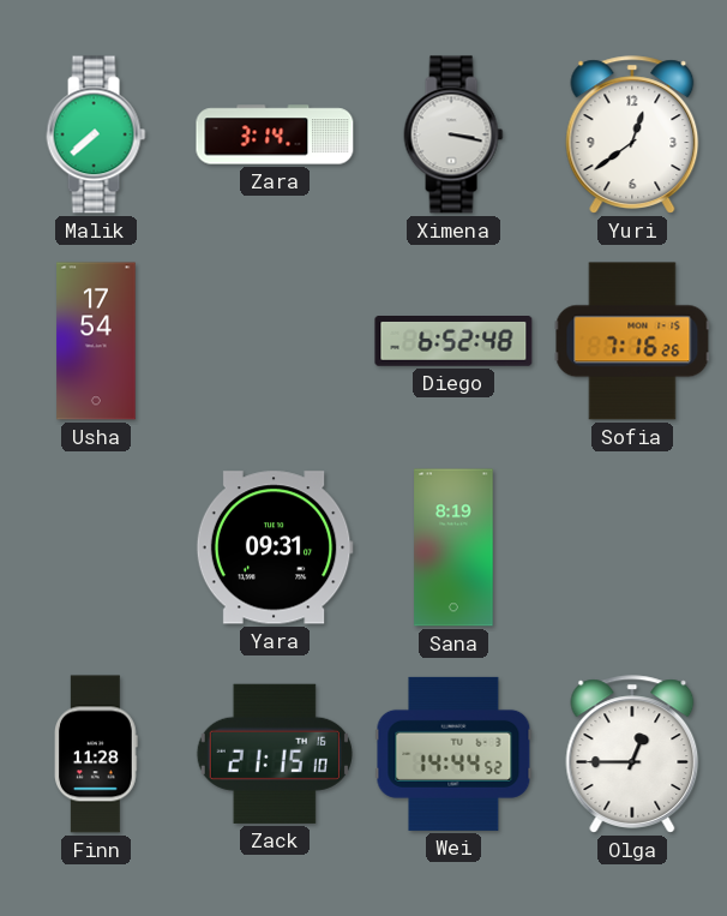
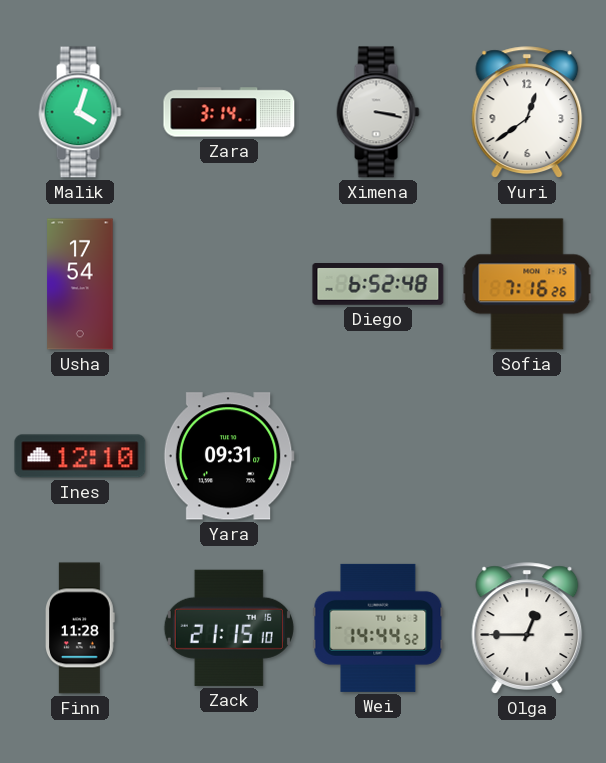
Malik: 7:38 -> 4:03 (80, 112)
Ines: none -> 12:10 (80, 456)
Sana: 8:19 -> none (453, 547)
